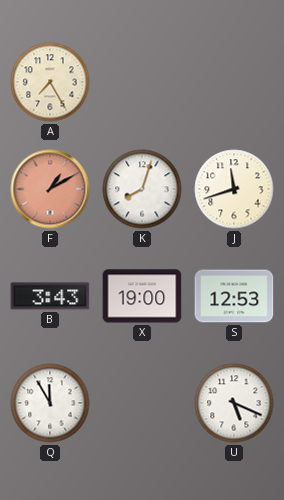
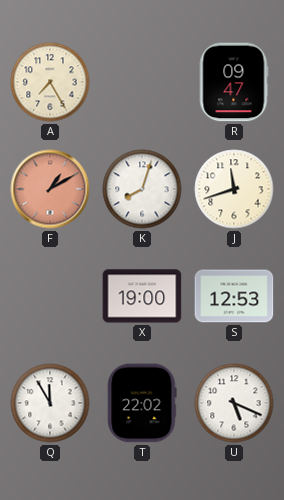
R: none -> 09:47 (234, 82)
B: 3:43 -> none (50, 296)
T: none -> 22:02 (142, 403)
